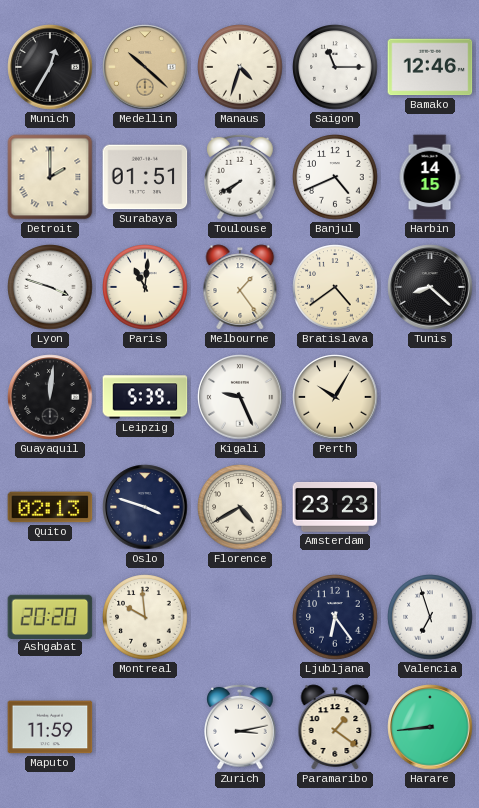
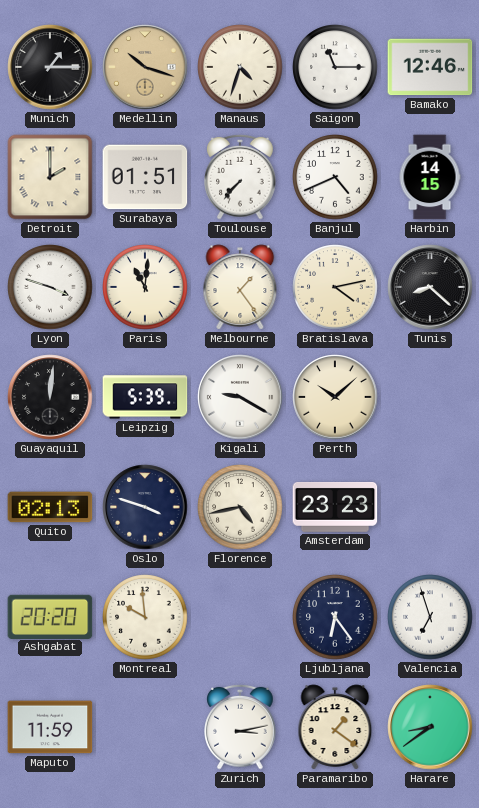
Munich: 12:35 -> 1:15 (50, 67)
Medellin: 10:22 -> 10:18 (145, 67)
Toulouse: 7:40 -> 7:37 (240, 177)
Bratislava: 4:39 -> 4:13 (335, 287)
Kigali: 9:26 -> 9:20 (240, 397)
Perth: 10:05 -> 10:08 (335, 397)
Florence: 4:40 -> 4:43 (240, 507)
Harare: 8:44 -> 8:39 (430, 727)
